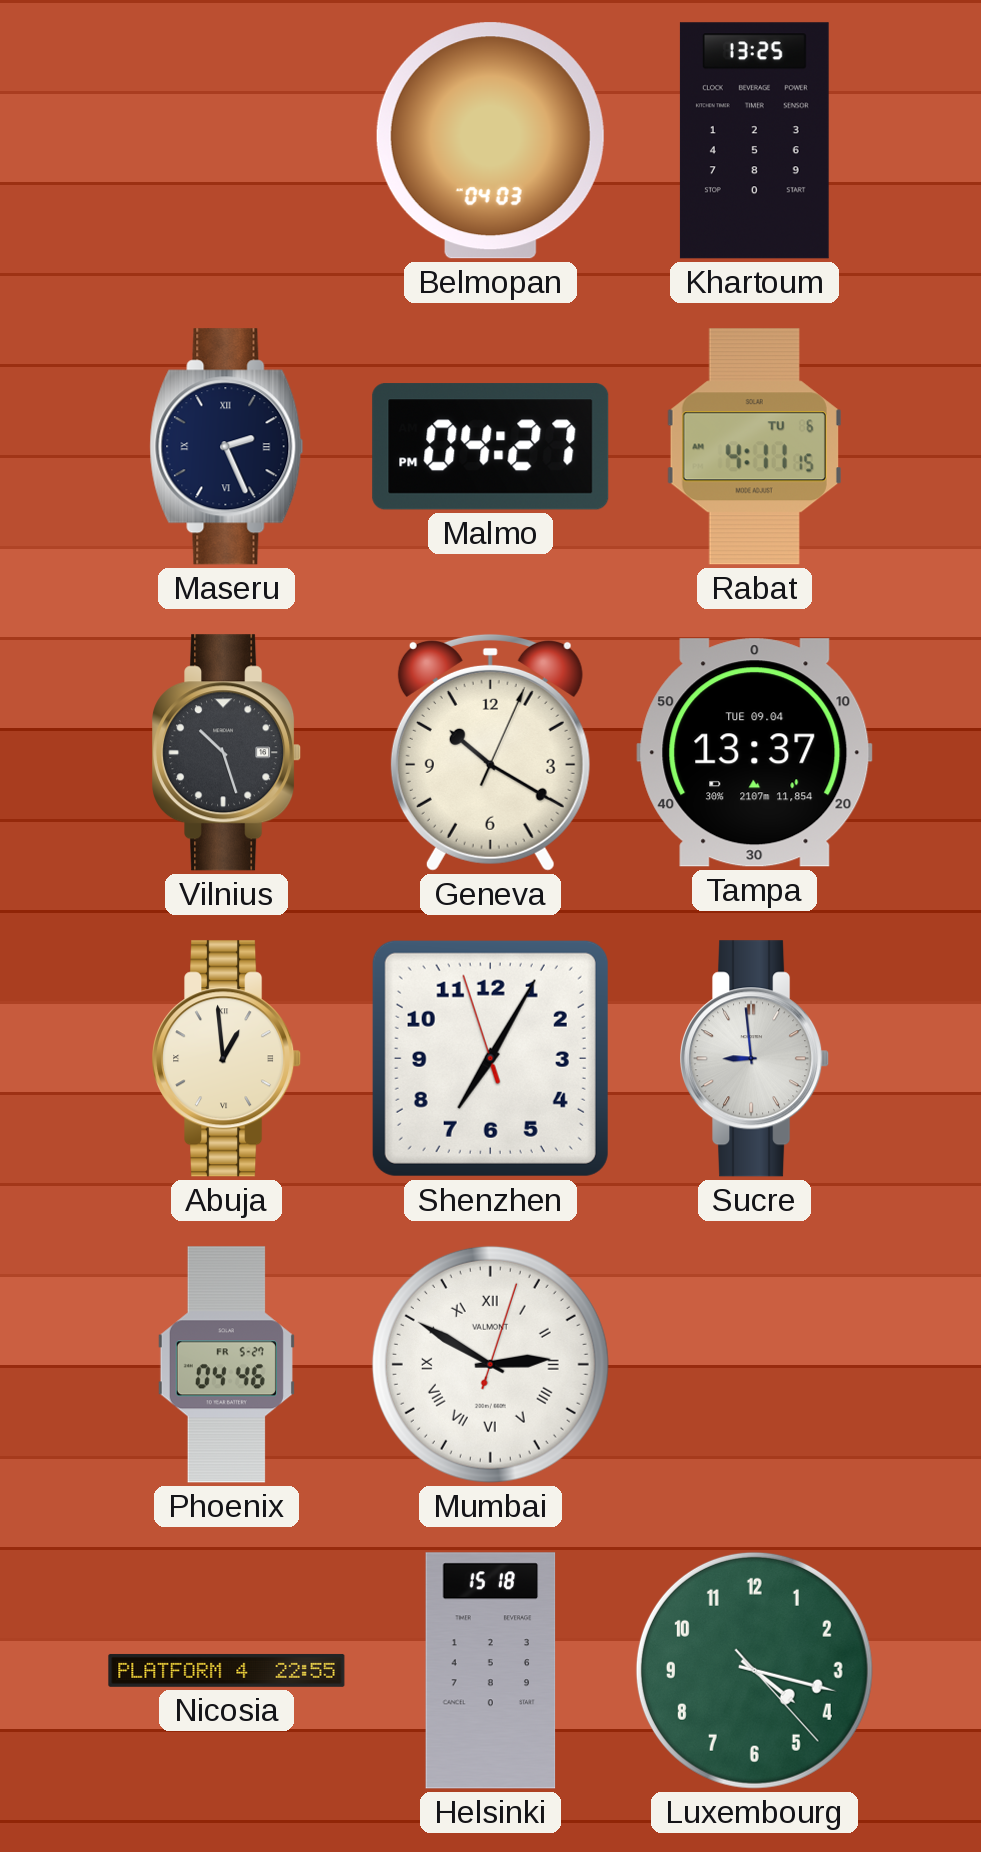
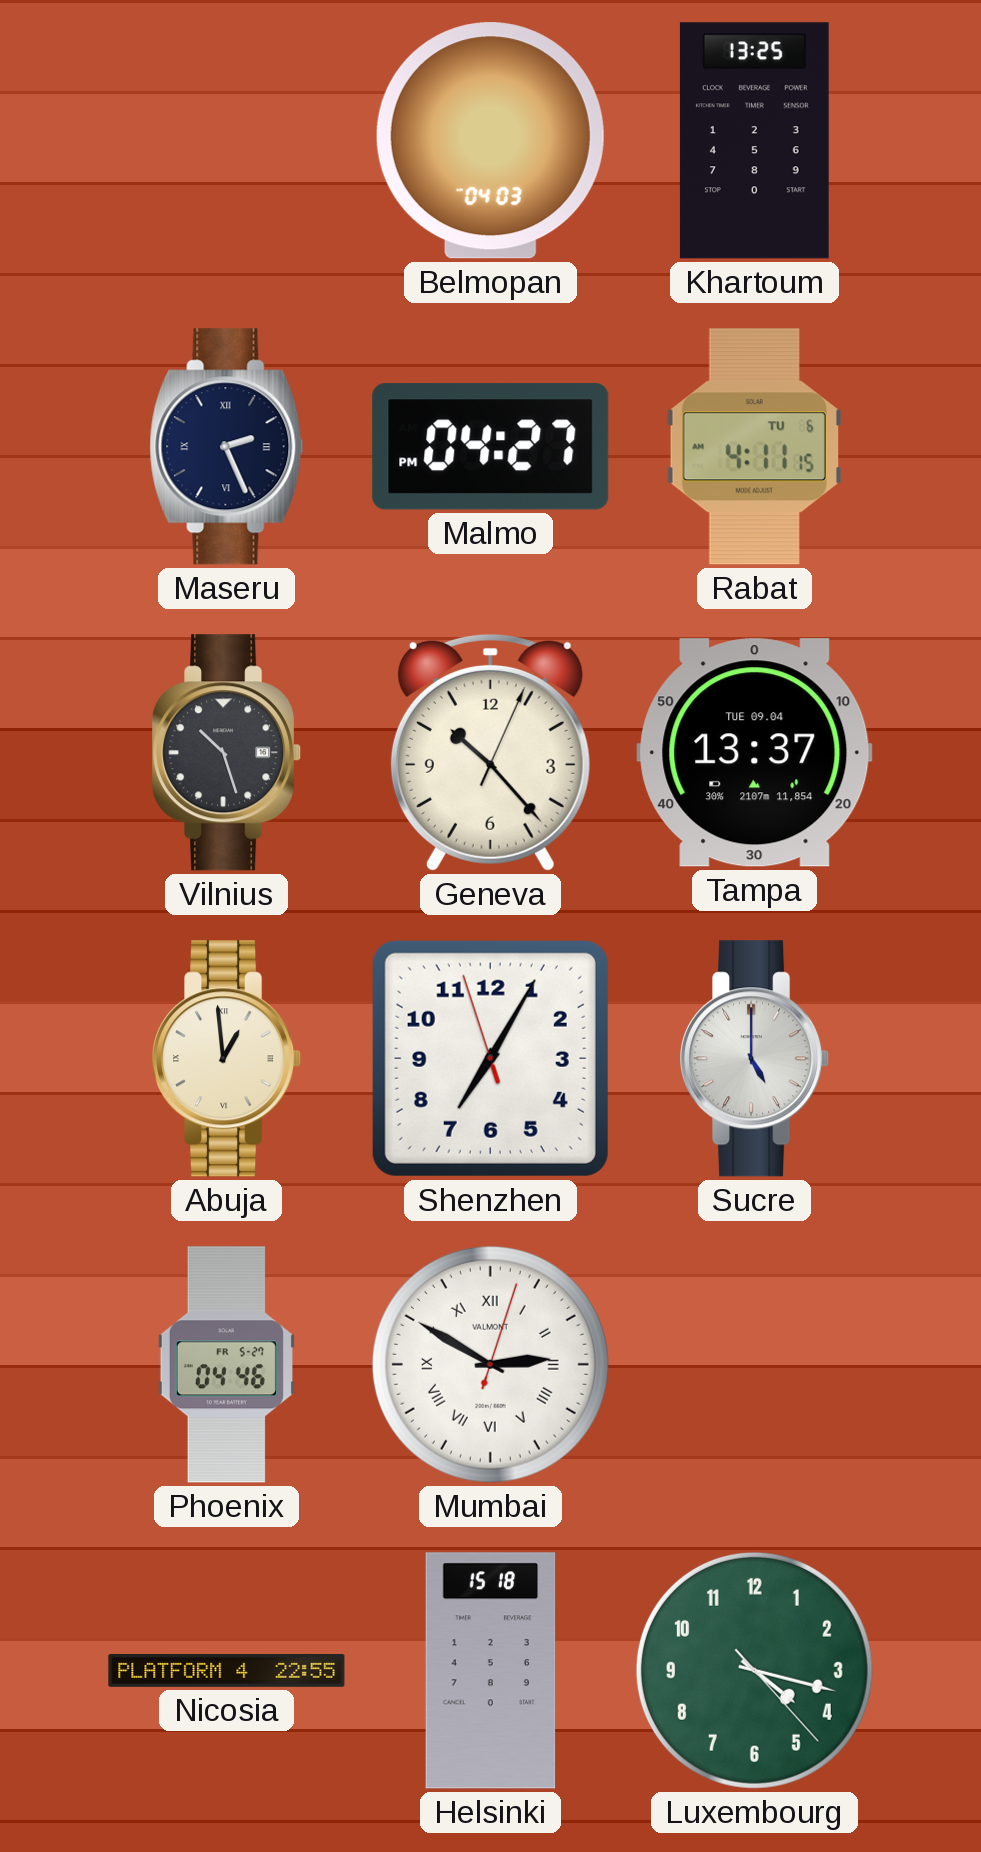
Geneva: 10:20 -> 10:23 (490, 752)
Sucre: 8:59 -> 5:00 (755, 1059)
